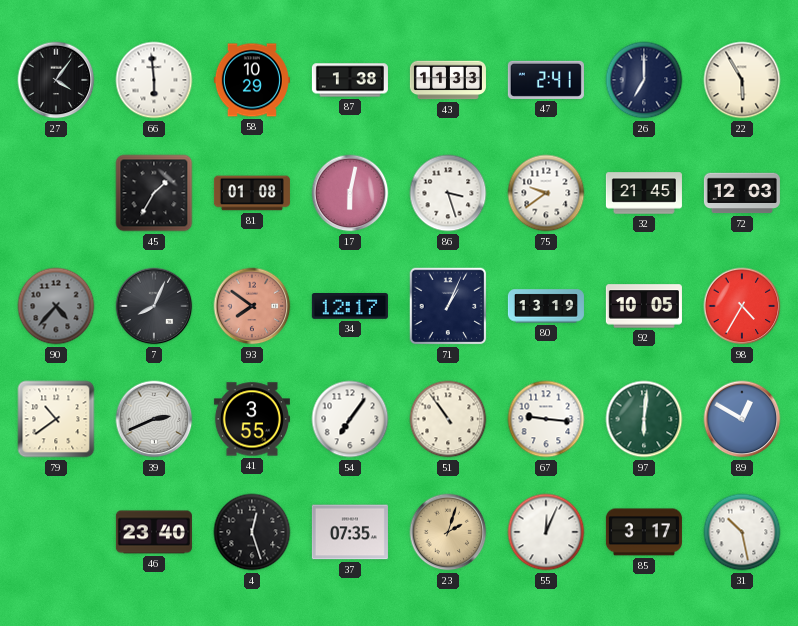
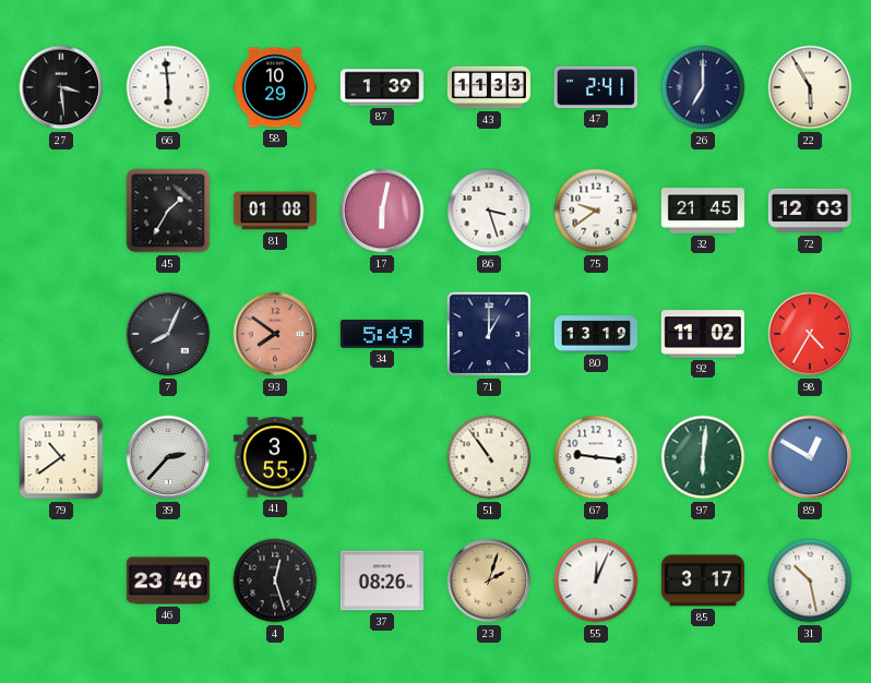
27: 4:06 -> 3:29 (61, 87)
87: 1:38 -> 1:39 (382, 87)
90: 4:37 -> none (56, 306)
34: 12:17 -> 5:49 (382, 334)
71: 1:04 -> 1:00 (489, 334)
92: 10:05 -> 11:02 (703, 334)
39: 2:41 -> 2:37 (168, 457)
54: 7:06 -> none (350, 419)
37: 07:35 -> 08:26 (382, 580)
